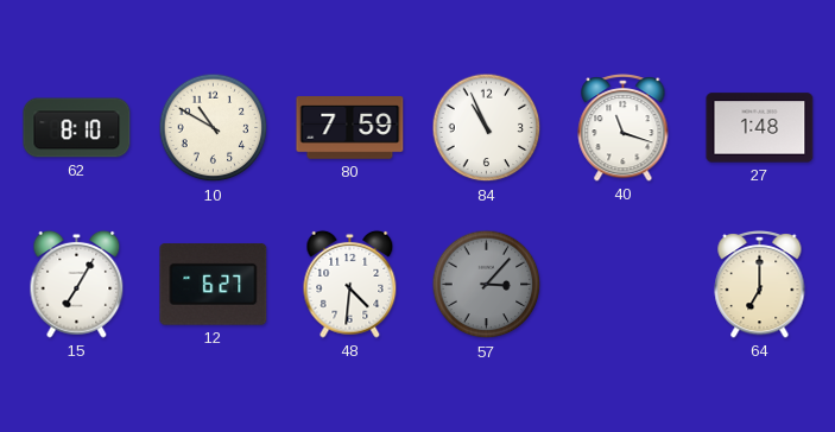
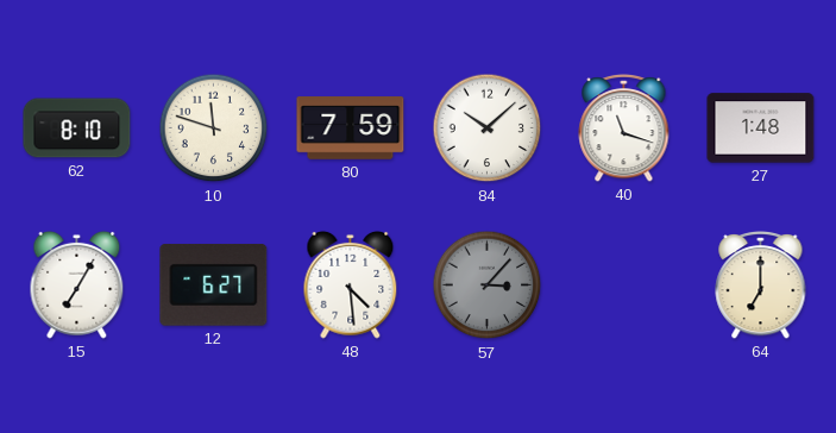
10: 10:50 -> 11:48 (214, 128)
84: 10:56 -> 10:08 (488, 128)
48: 4:31 -> 4:29 (351, 284)
